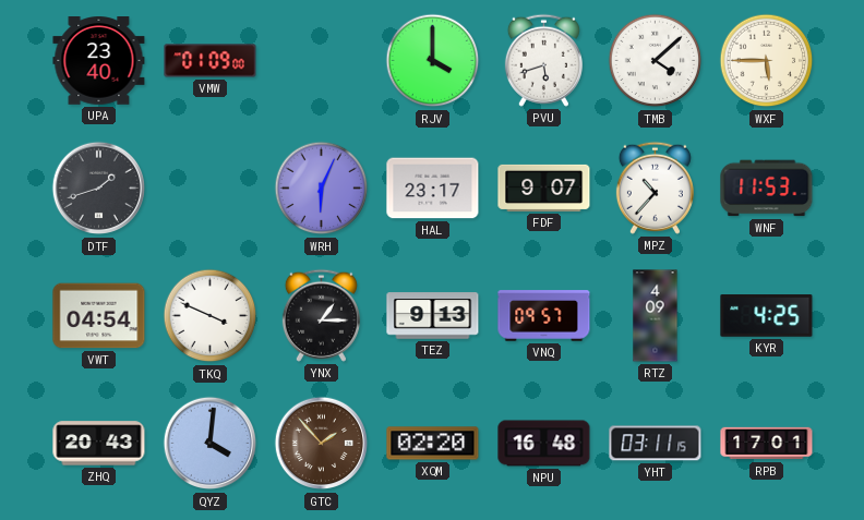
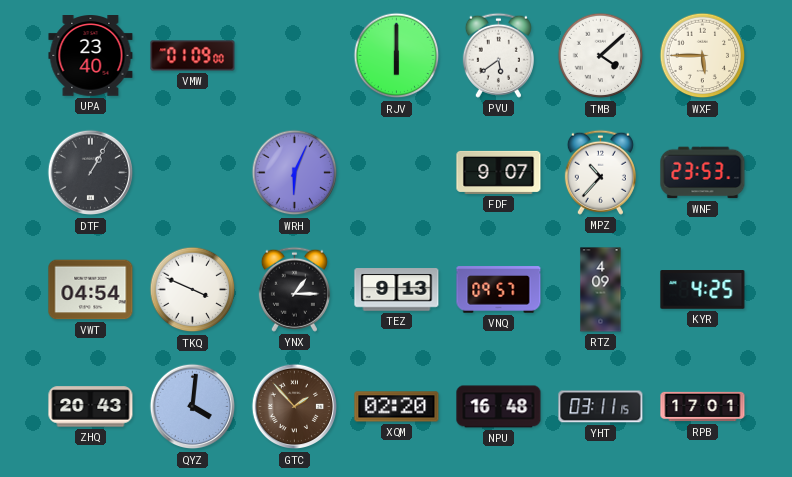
RJV: 4:00 -> 6:00 (397, 56)
PVU: 5:42 -> 5:39 (498, 55)
DTF: 1:42 -> 1:05 (91, 173)
HAL: 23:17 -> none (433, 189)
WNF: 11:53 -> 23:53 (703, 173)
